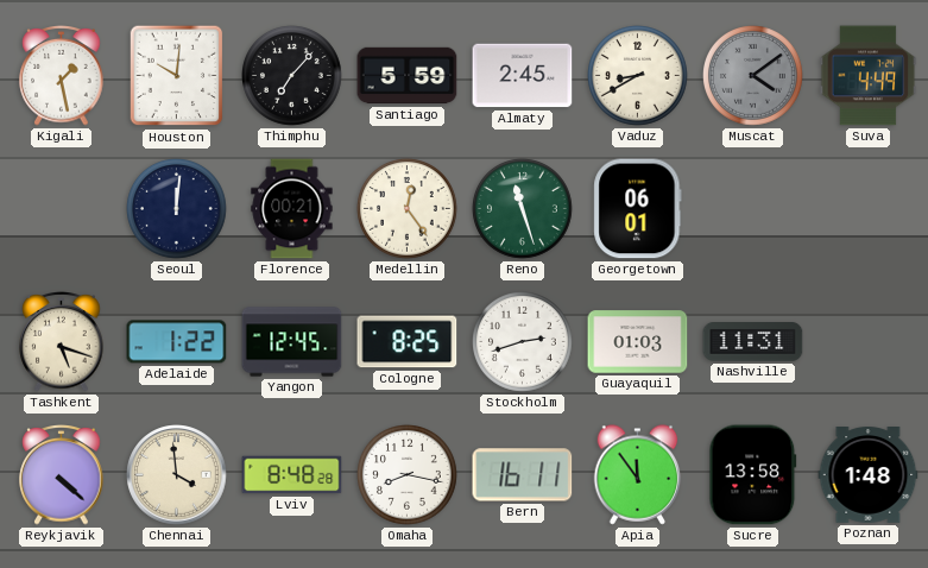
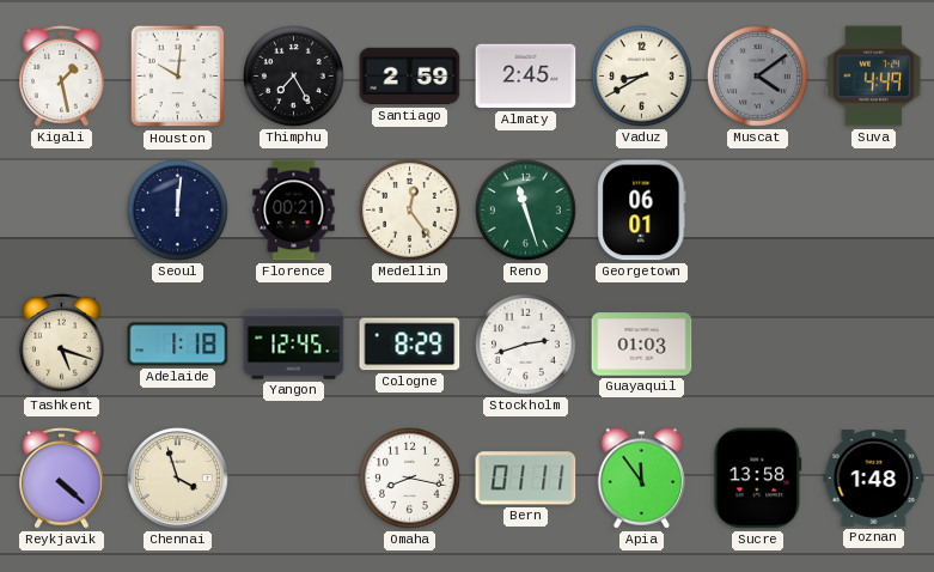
Thimphu: 7:07 -> 7:25 (294, 77)
Santiago: 5:59 -> 2:59 (410, 77)
Adelaide: 1:22 -> 1:18 (178, 345)
Cologne: 8:25 -> 8:29 (410, 345)
Nashville: 11:31 -> none (753, 342)
Chennai: 3:59 -> 3:57 (178, 479)
Lviv: 8:48 -> none (292, 475)
Bern: 16:11 -> 01:11 (526, 479)
